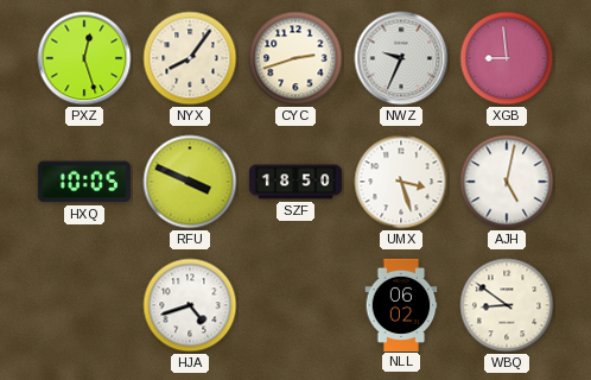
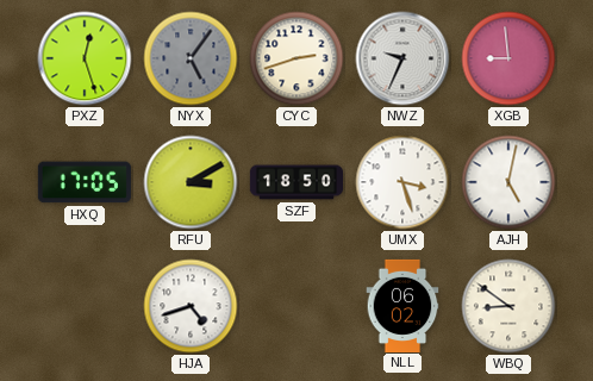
NYX: 8:06 -> 5:06 (191, 58)
NYX dial: cream -> grey (191, 58)
HXQ: 10:05 -> 17:05 (85, 182)
RFU: 3:49 -> 3:10 (191, 182)
